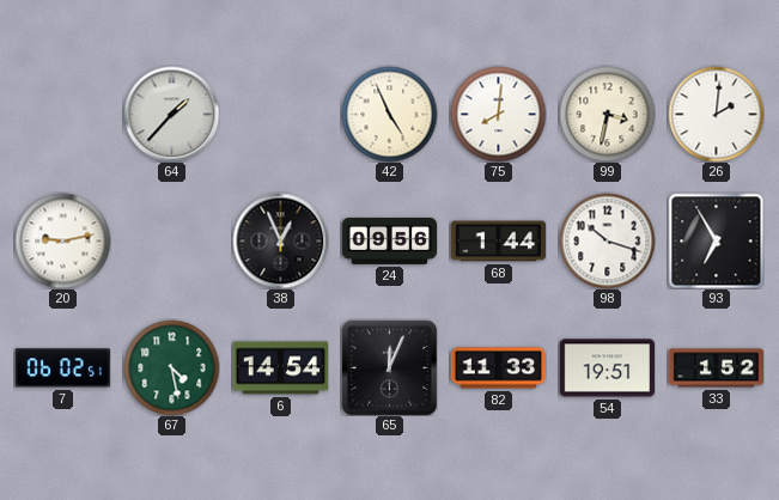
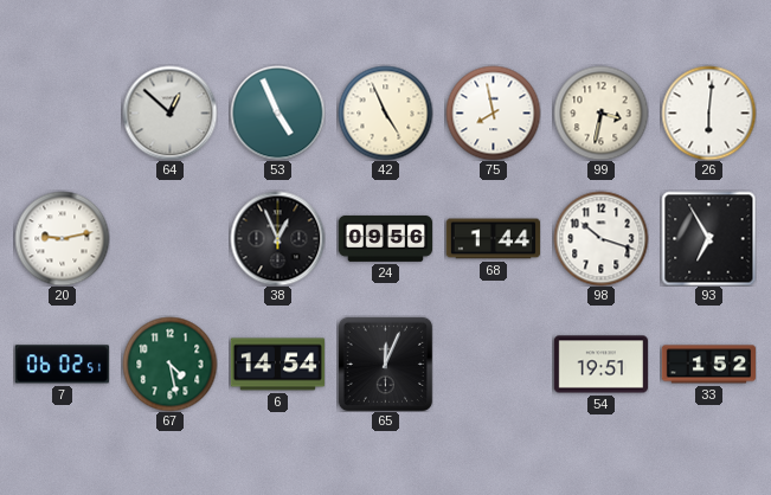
64: 1:37 -> 12:52 (169, 112)
53: none -> 4:56 (277, 112)
75: 8:01 -> 7:58 (493, 112)
26: 2:01 -> 6:01 (708, 112)
82: 11:33 -> none (498, 368)
